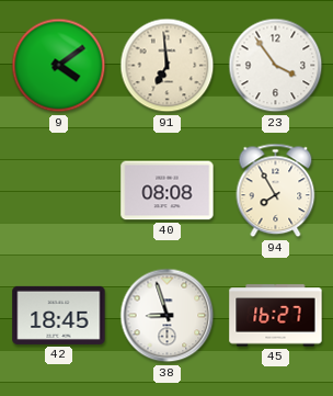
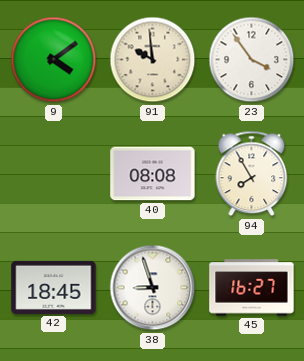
91: 6:59 -> 9:59 (153, 60)
